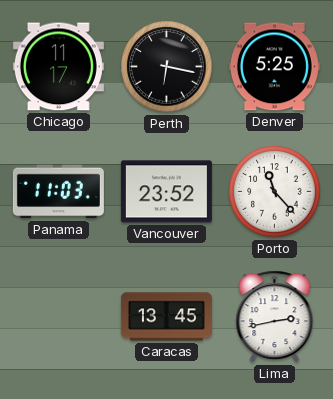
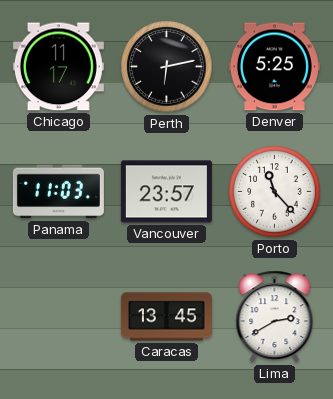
Perth: 6:17 -> 6:13 (167, 67)
Vancouver: 23:52 -> 23:57 (166, 192)
Lima: 2:43 -> 2:40 (275, 317)
